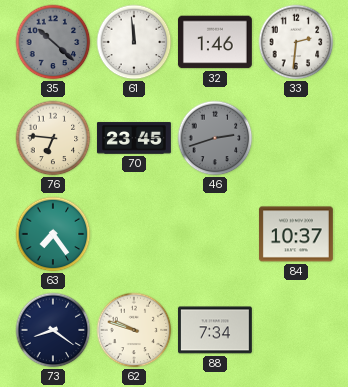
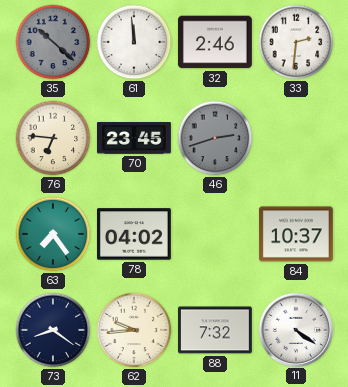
32: 1:46 -> 2:46 (215, 42)
78: none -> 04:02 (134, 234)
62: 9:48 -> 9:44 (134, 330)
88: 7:34 -> 7:32 (215, 330)
11: none -> 4:21 (295, 329)
